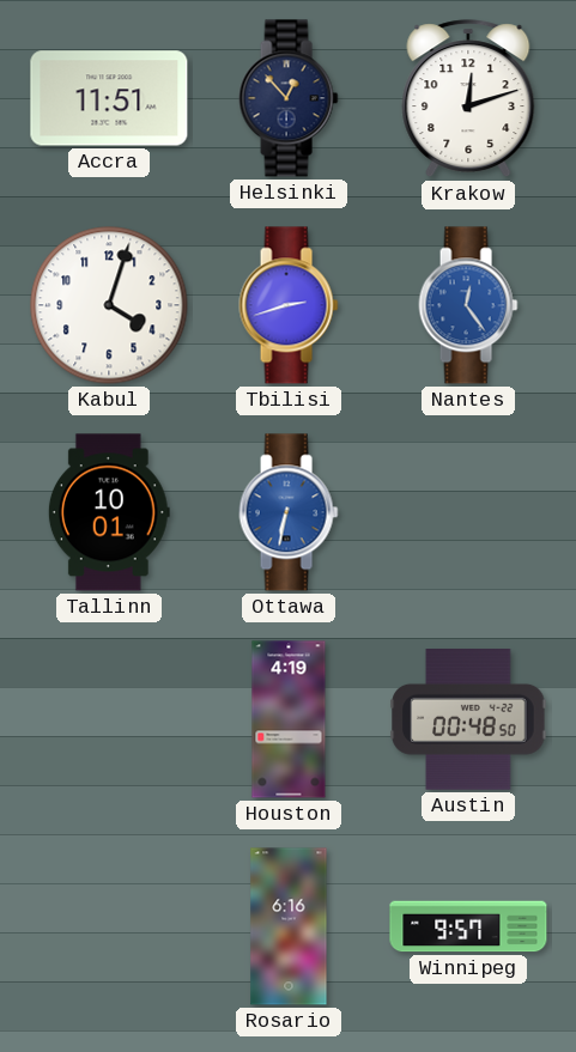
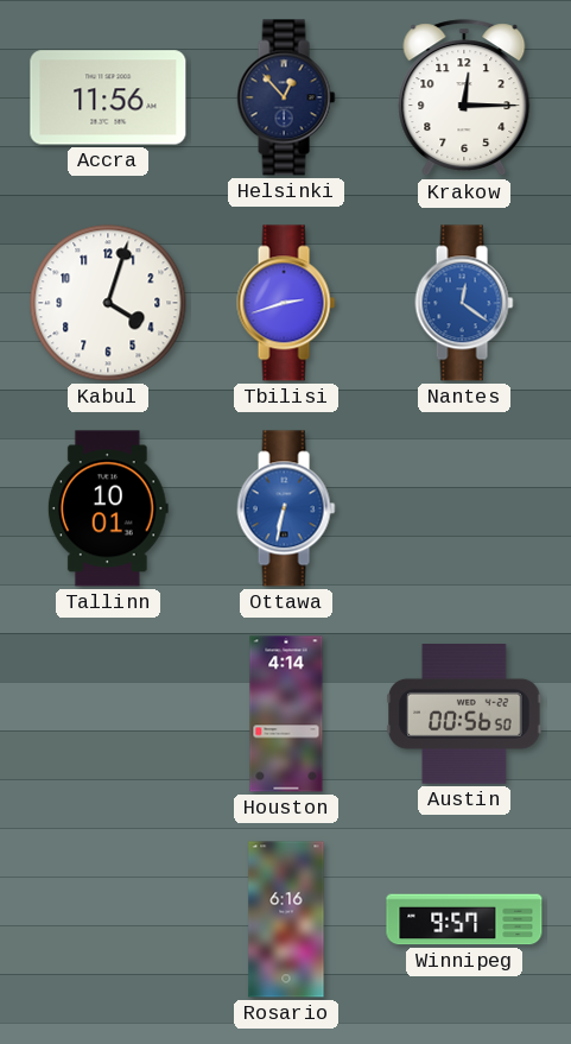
Accra: 11:51 -> 11:56 (108, 97)
Krakow: 12:12 -> 12:15 (464, 99)
Nantes: 12:24 -> 12:21 (464, 303)
Houston: 4:19 -> 4:14 (286, 714)
Austin: 00:48 -> 00:56 (464, 715)
